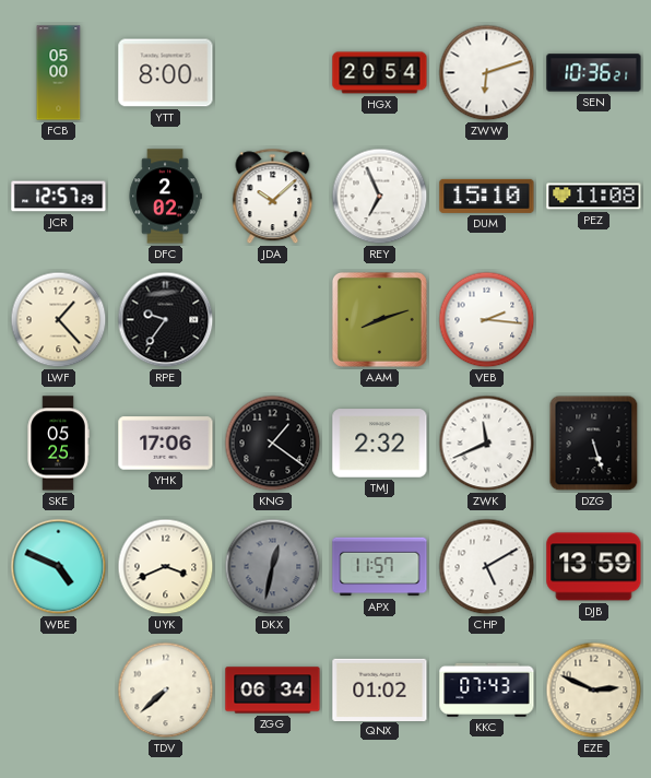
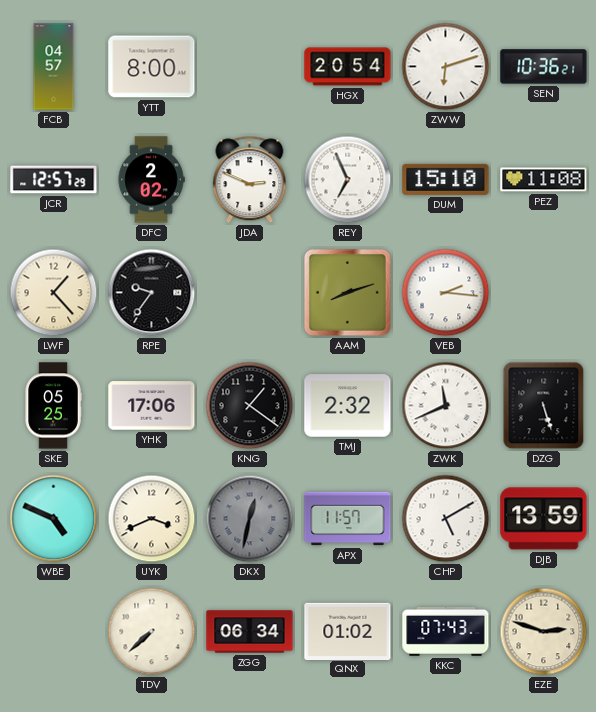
FCB: 05:00 -> 04:57 (54, 67)
JDA: 10:08 -> 2:49 (250, 180)
EZE: 2:49 -> 2:48 (544, 632)
